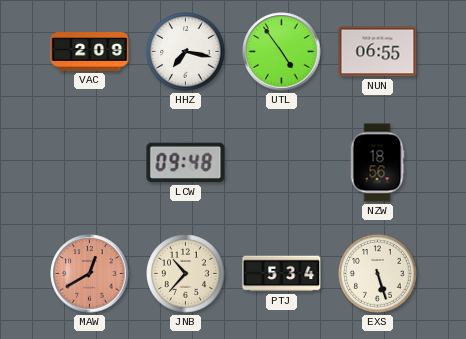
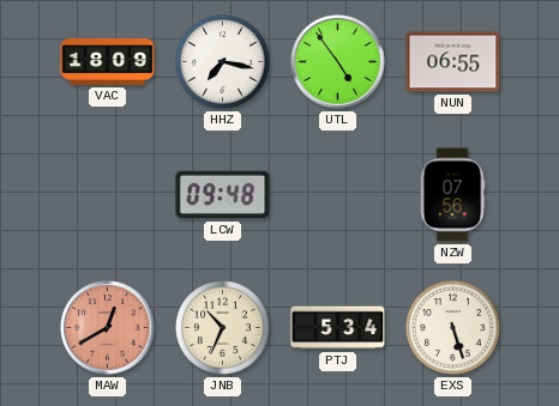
VAC: 2:09 -> 18:09 (108, 62)
NZW: 18:56 -> 07:56 (452, 195)
JNB: 10:37 -> 10:34 (223, 328)
